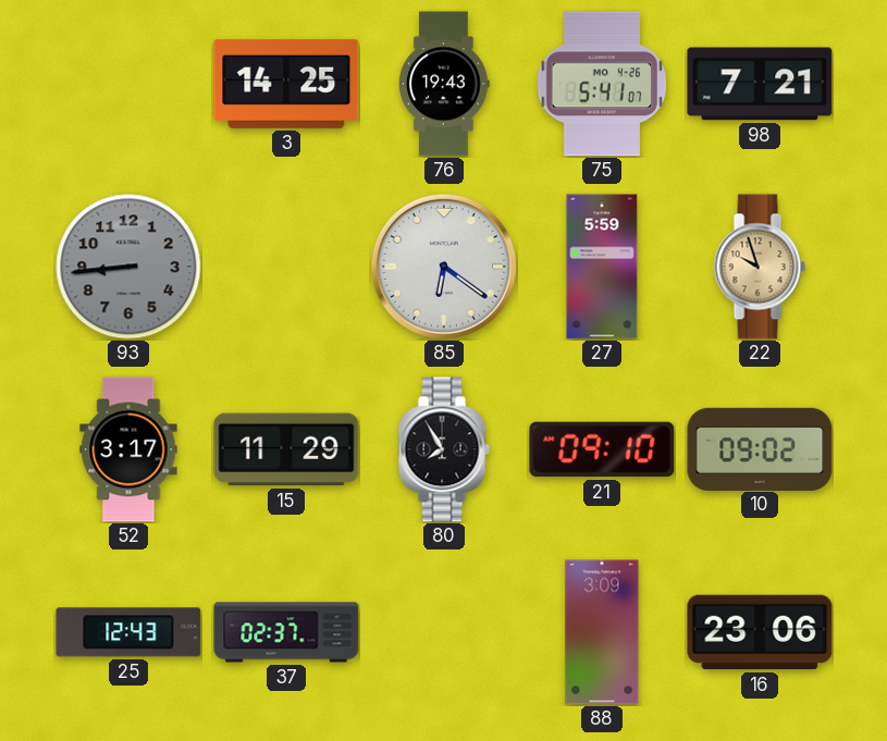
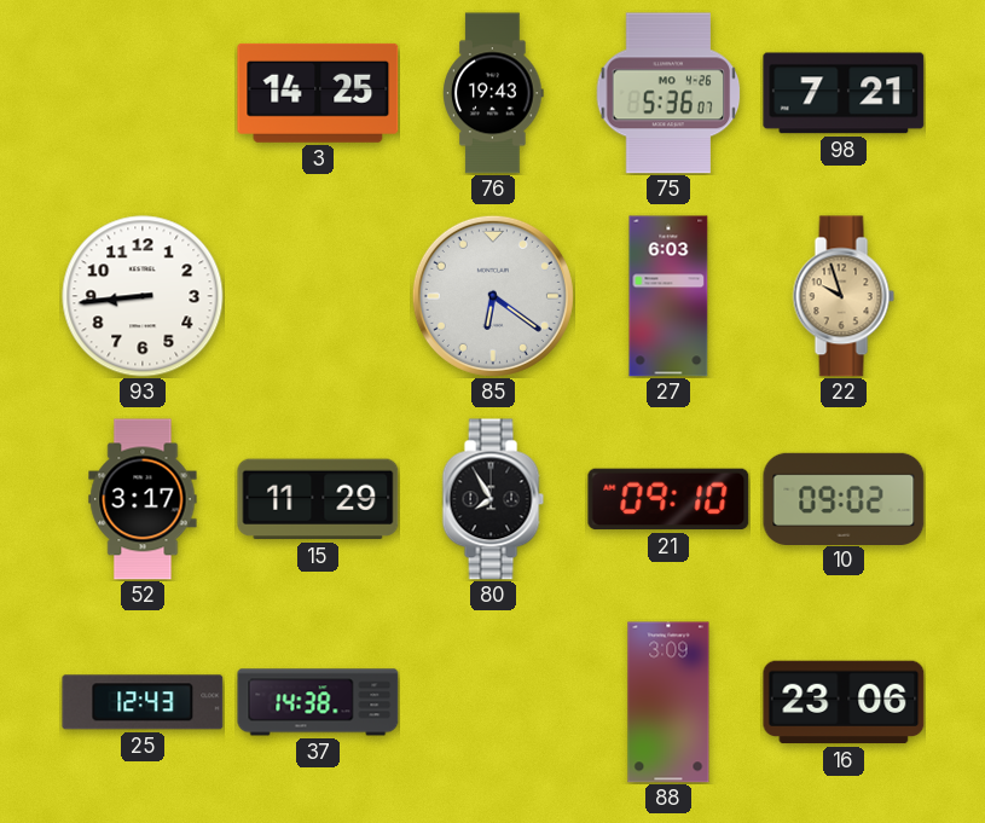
75: 5:41 -> 5:36 (668, 93)
93 dial: grey -> white (143, 296)
27: 5:59 -> 6:03 (668, 296)
37: 02:37 -> 14:38 (318, 702)
